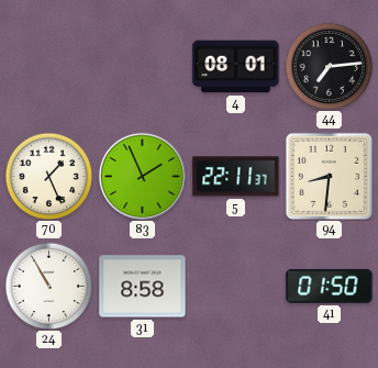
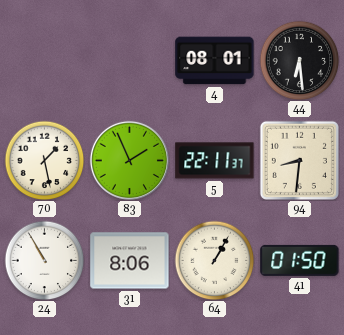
44: 7:14 -> 6:29 (299, 60)
70: 1:26 -> 1:28 (44, 160)
31: 8:58 -> 8:06 (130, 261)
64: none -> 1:05 (214, 260)
